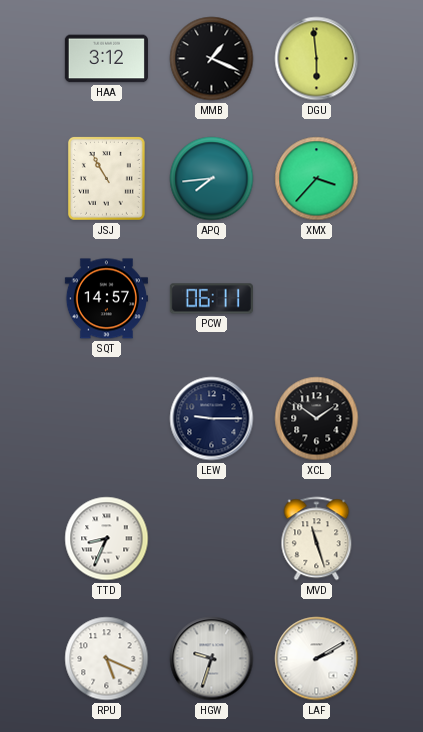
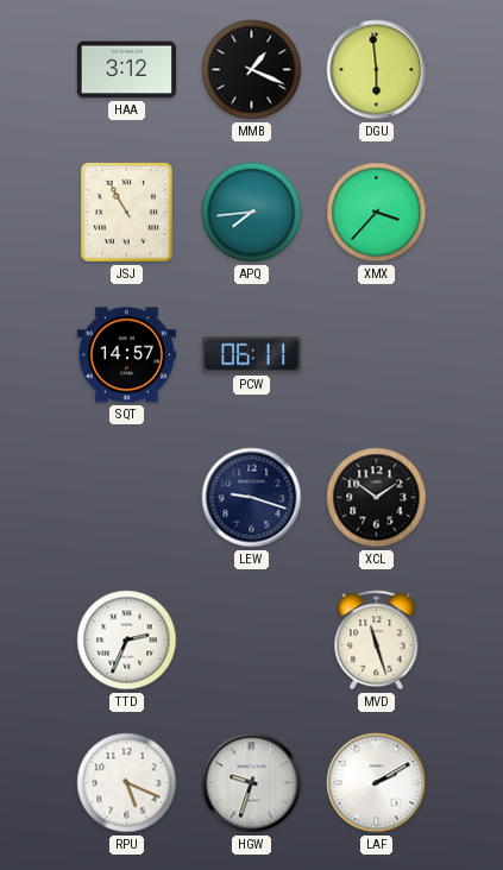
LEW: 9:15 -> 9:18 (252, 498)
TTD: 8:34 -> 2:34 (127, 641)
